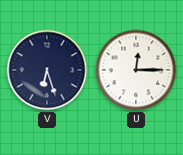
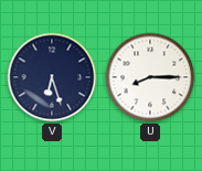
U: 12:15 -> 8:15 (150, 77)
